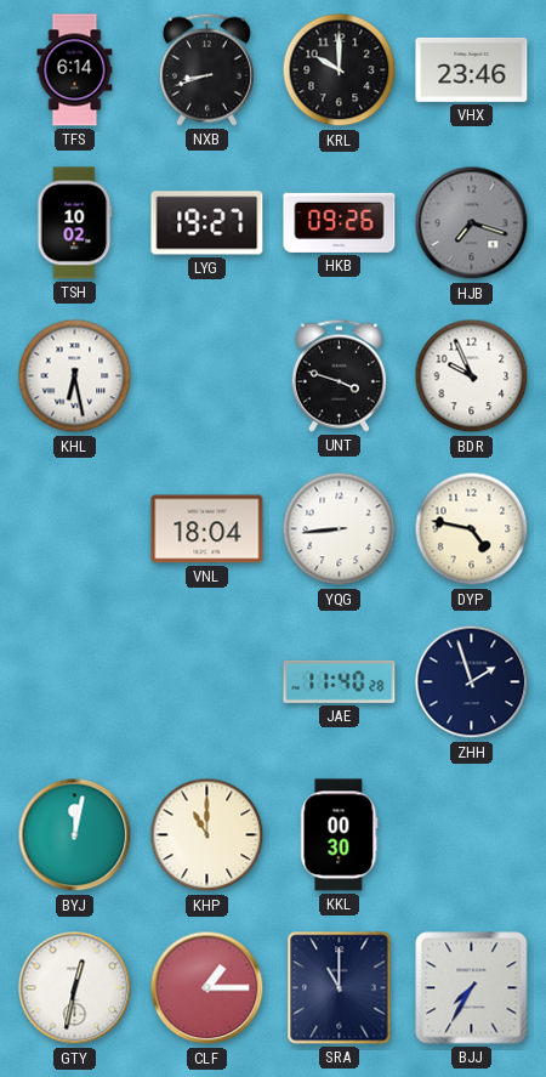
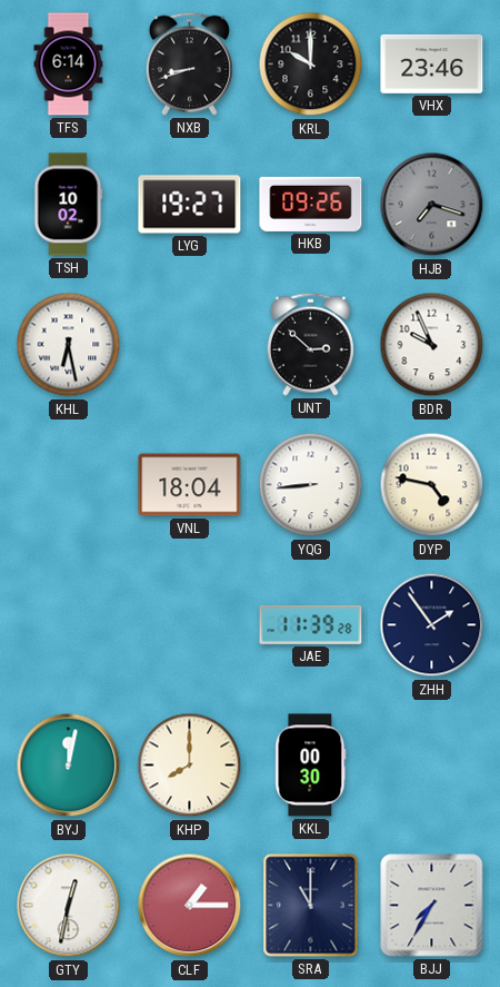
UNT: 3:48 -> 2:52 (310, 344)
JAE: 11:40 -> 11:39 (311, 624)
ZHH: 1:57 -> 1:54 (432, 625)
KHP: 11:00 -> 8:00 (190, 766)
